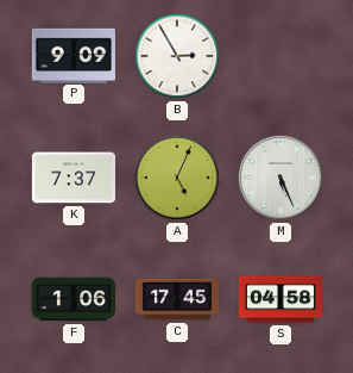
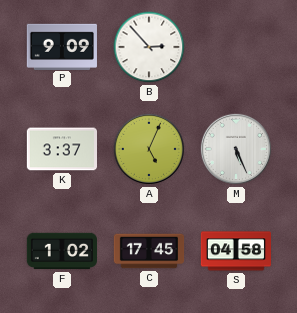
B: 2:55 -> 2:53 (149, 47)
K: 7:37 -> 3:37 (61, 149)
F: 1:06 -> 1:02 (61, 251)
